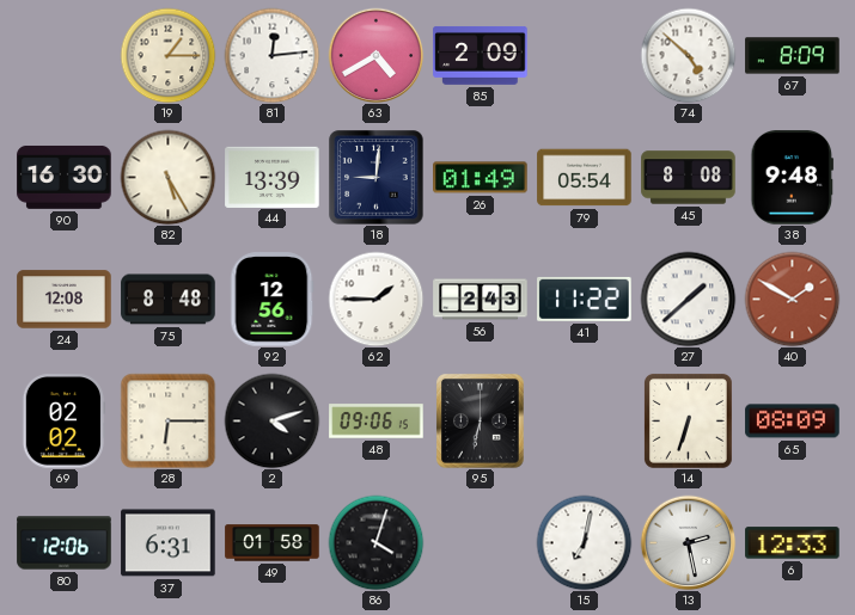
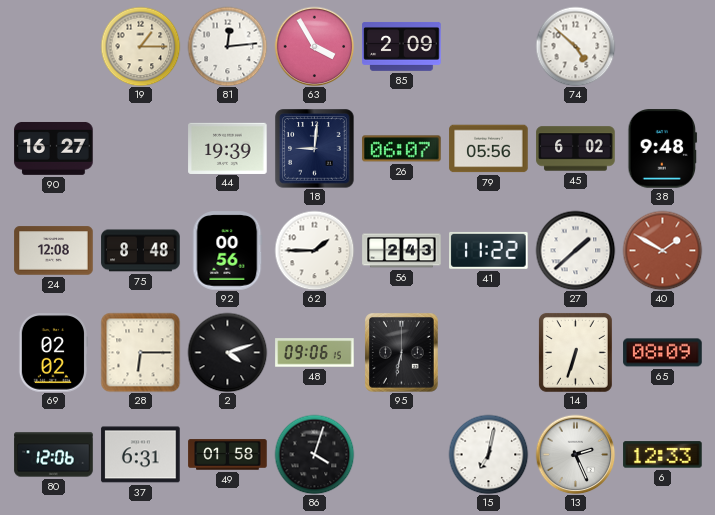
63: 4:40 -> 3:55 (314, 46)
67: 8:09 -> none (793, 56)
90: 16:30 -> 16:27 (54, 148)
82: 5:25 -> none (167, 177)
44: 13:39 -> 19:39 (228, 148)
26: 01:49 -> 06:07 (402, 149)
79: 05:54 -> 05:56 (489, 149)
45: 8:08 -> 6:02 (576, 149)
92: 12:56 -> 00:56 (228, 251)
13: 2:28 -> 2:26 (575, 454)
